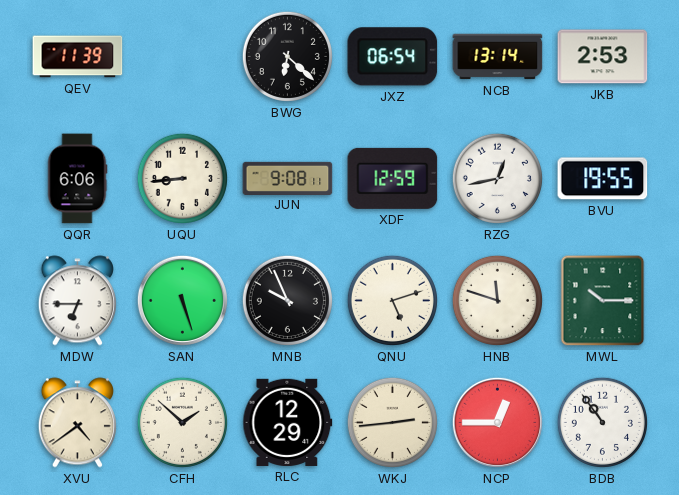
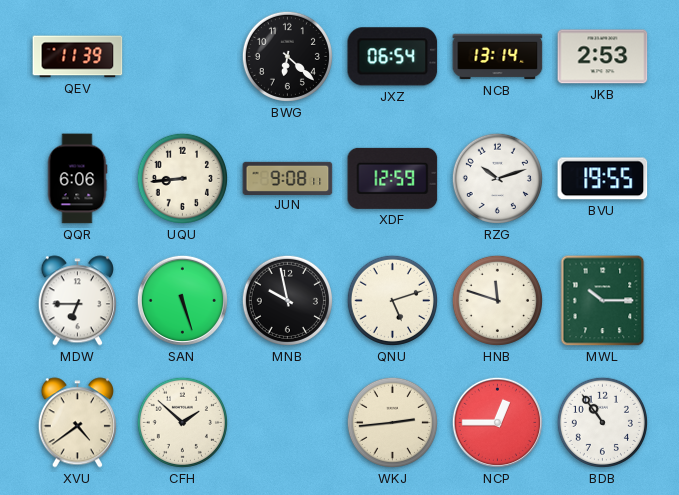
RZG: 12:43 -> 10:12 (497, 178)
MNB: 9:56 -> 9:58 (287, 300)
RLC: 12:29 -> none (288, 422)
